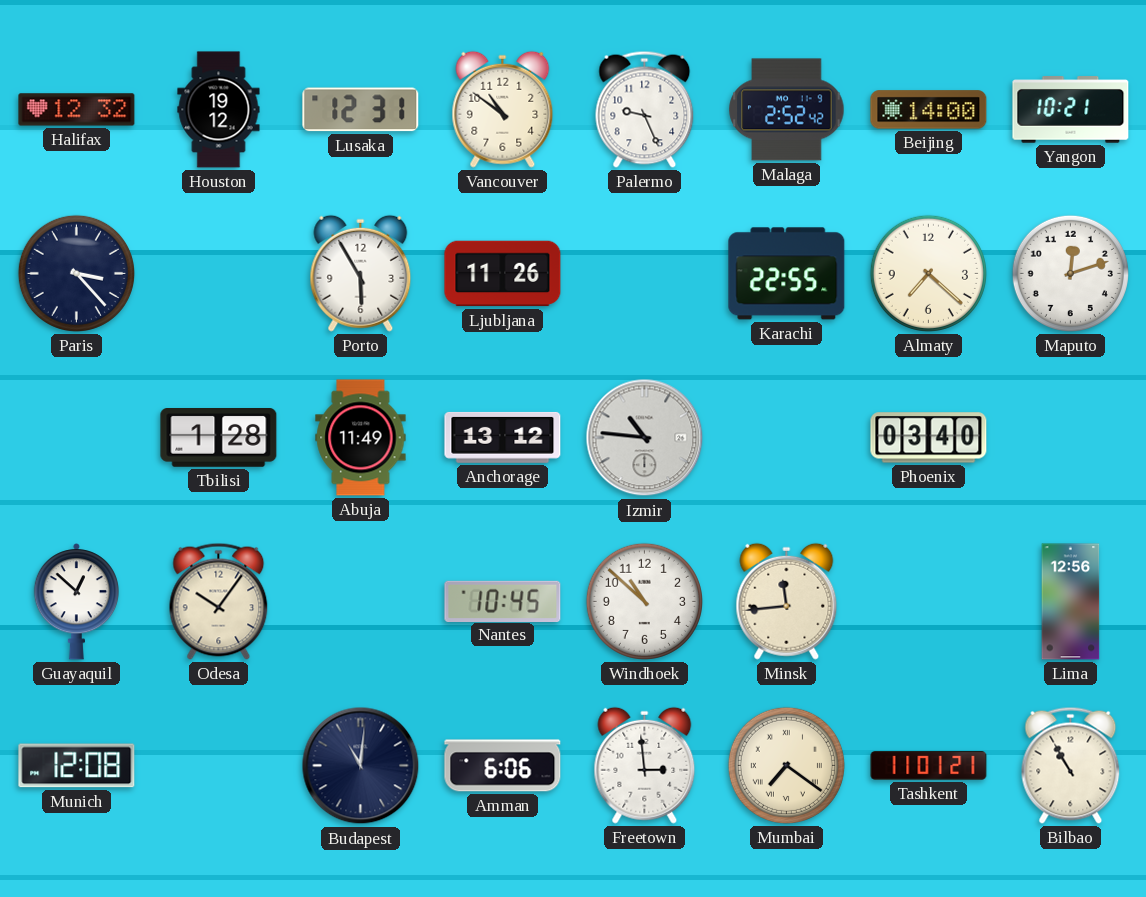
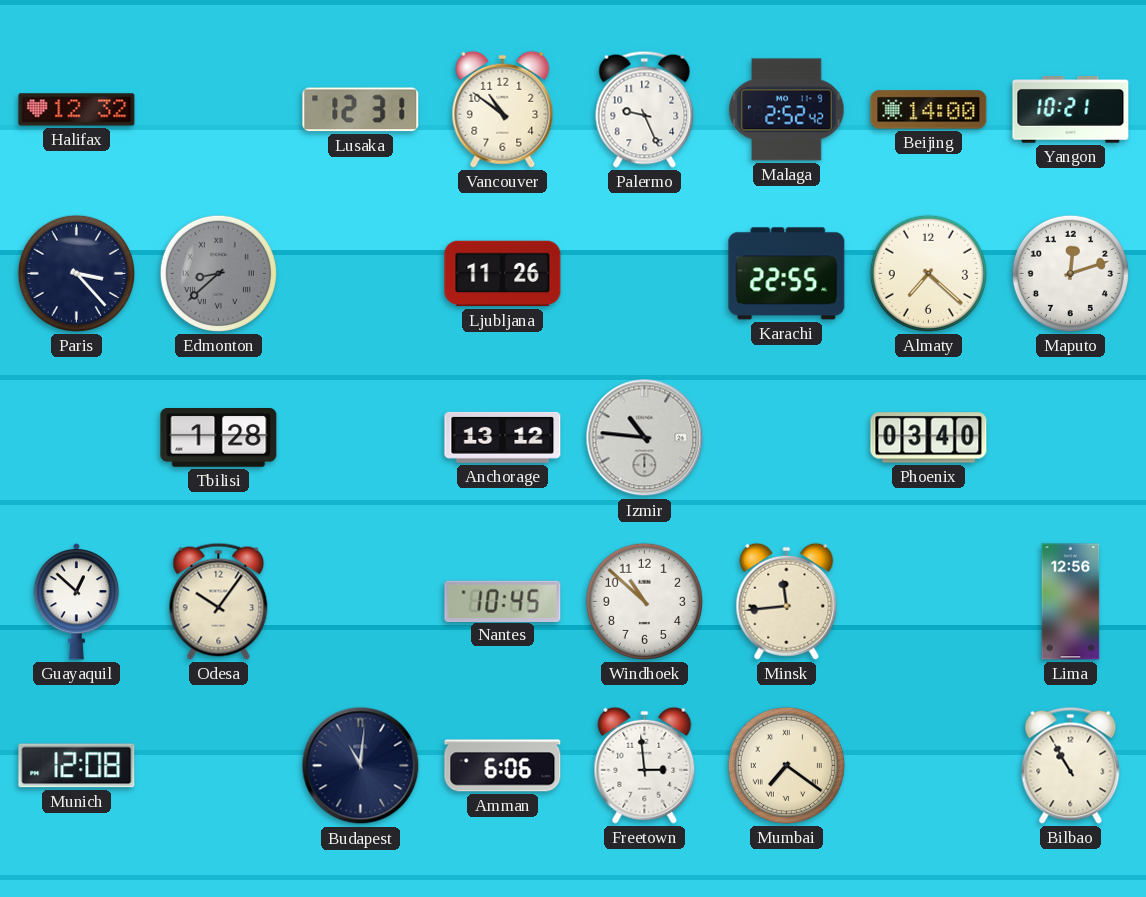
Houston: 19:12 -> none (219, 110)
Edmonton: none -> 8:38 (218, 273)
Porto: 5:55 -> none (361, 273)
Abuja: 11:49 -> none (361, 438)
Tashkent: 11:01 -> none (929, 766)
